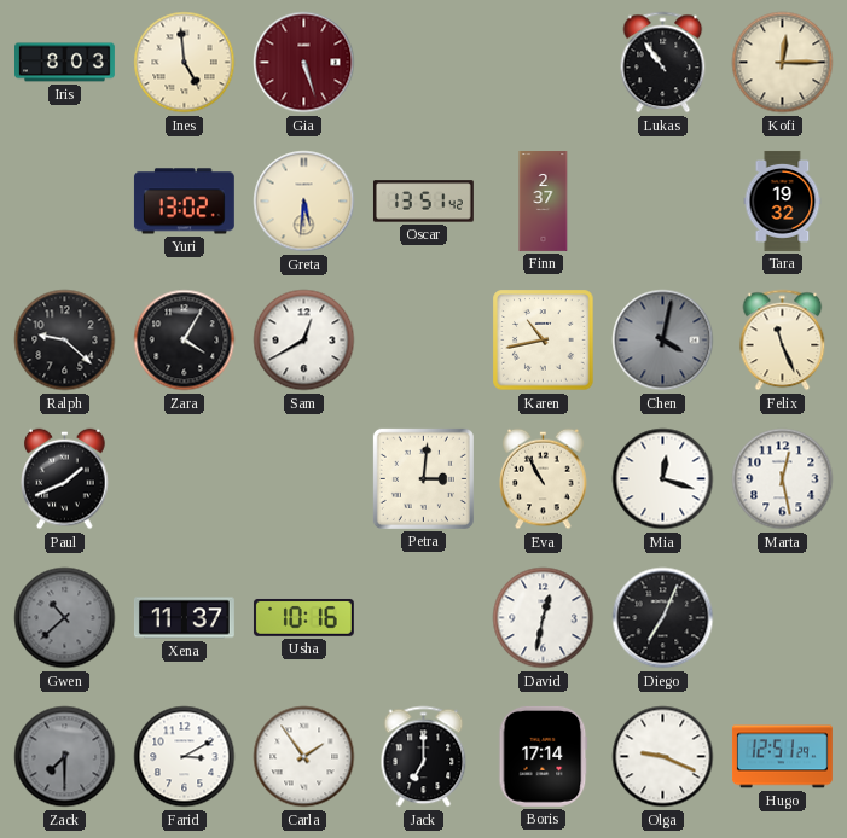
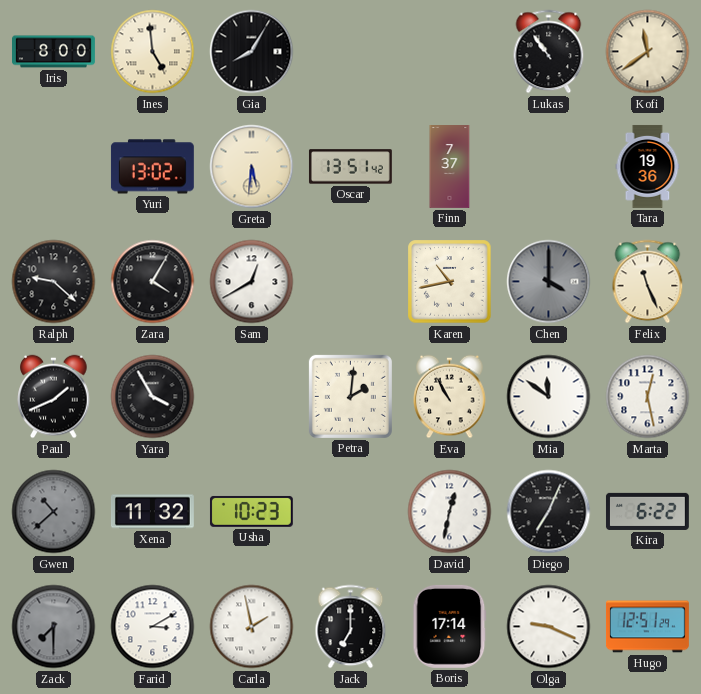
Iris: 8:03 -> 8:00 (54, 52)
Gia: 5:27 -> 8:05 (252, 52)
Gia dial: burgundy -> black (252, 52)
Kofi: 12:15 -> 11:39 (648, 52)
Finn: 2:37 -> 7:37 (450, 167)
Tara: 19:32 -> 19:36 (648, 167)
Chen: 4:02 -> 4:00 (549, 282)
Yara: none -> 3:55 (153, 397)
Petra: 3:01 -> 2:01 (350, 396)
Mia: 12:18 -> 11:51 (549, 397)
Xena: 11:37 -> 11:32 (152, 512)
Usha: 10:16 -> 10:23 (251, 511)
Kira: none -> 6:22 (647, 511)
Carla: 1:54 -> 1:58 (252, 627)
